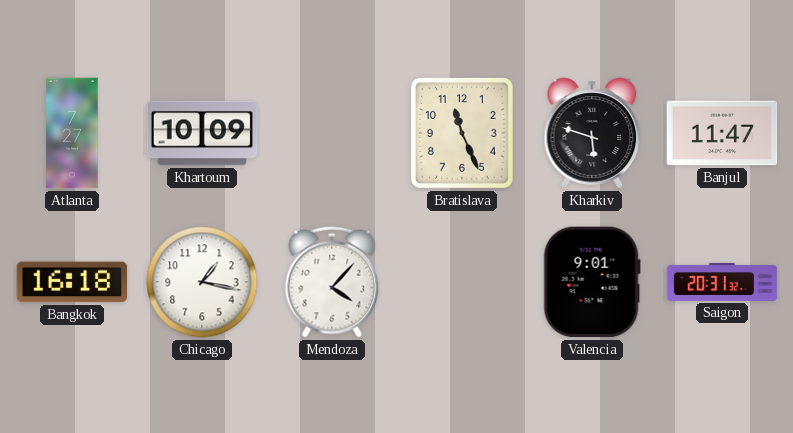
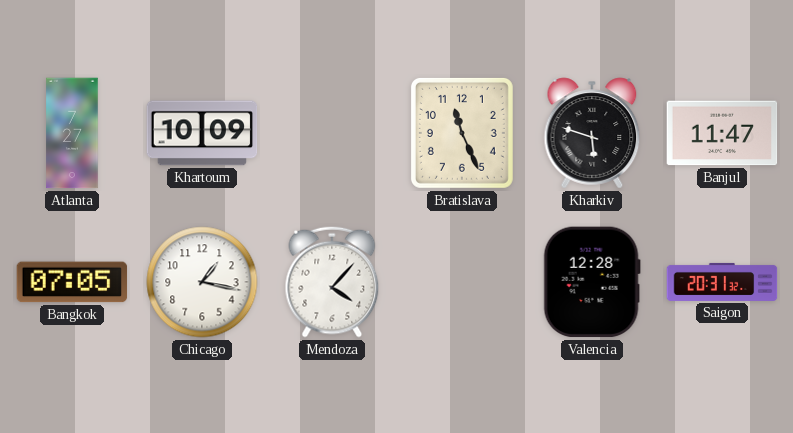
Bangkok: 16:18 -> 07:05 (72, 282)
Valencia: 9:01 -> 12:28 (592, 282)
